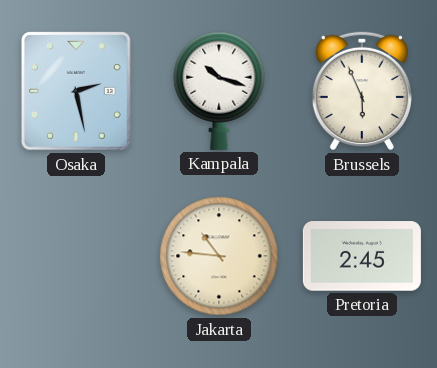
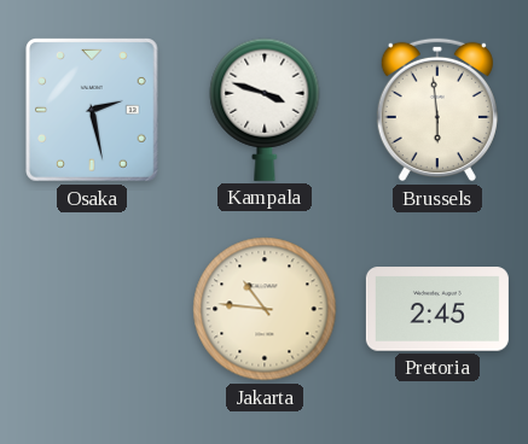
Kampala: 10:18 -> 3:48 (265, 110)
Brussels: 5:56 -> 5:59 (437, 110)
